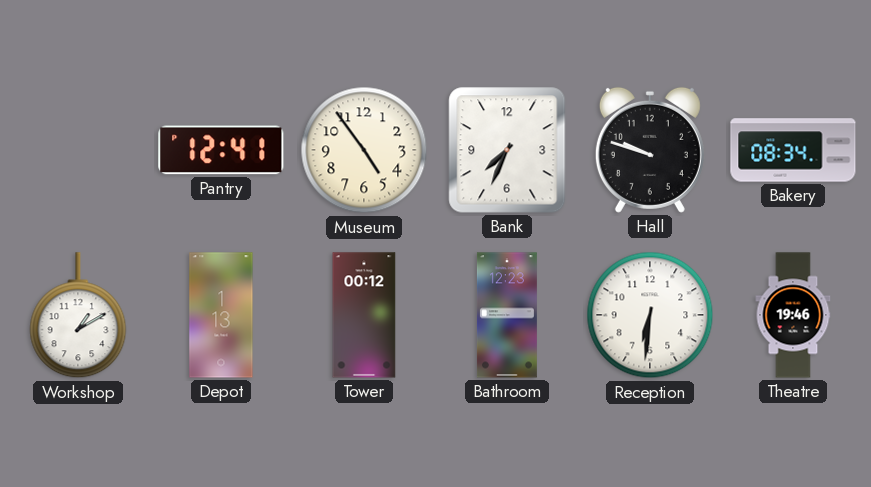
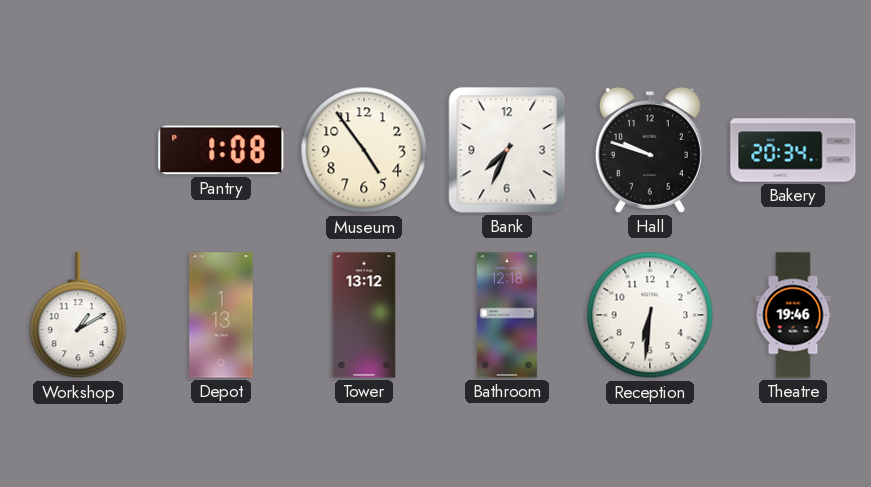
Pantry: 12:41 -> 1:08 (221, 150)
Bakery: 08:34 -> 20:34 (793, 150)
Tower: 00:12 -> 13:12 (364, 315)
Bathroom: 12:23 -> 12:18 (507, 315)
